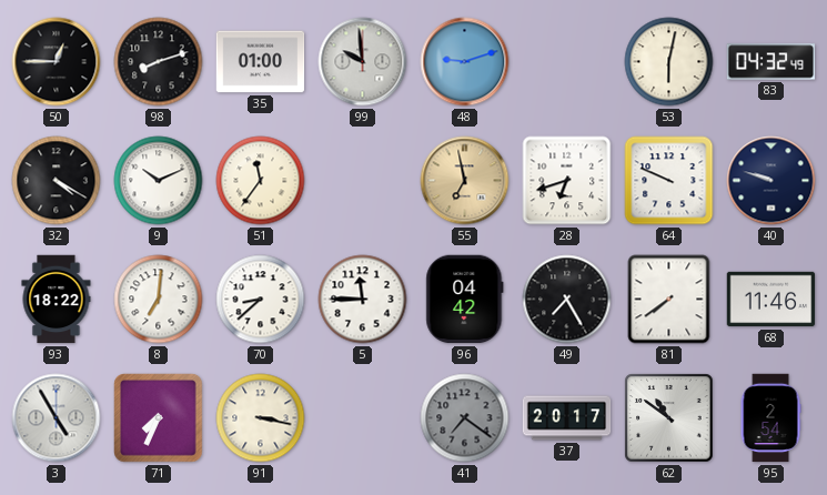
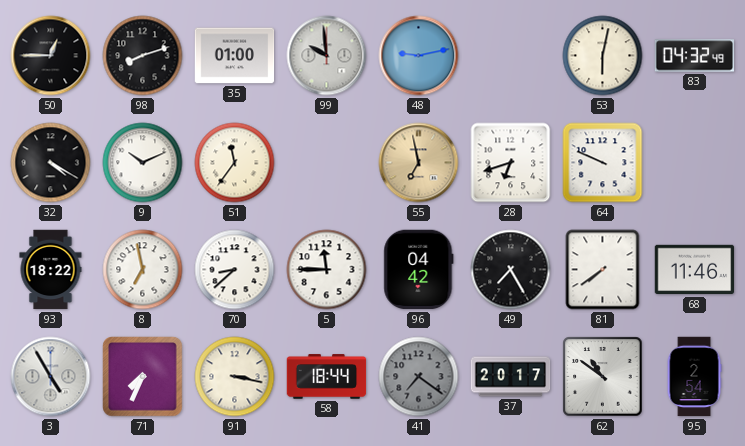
48: 9:12 -> 9:13 (419, 56)
40: 9:48 -> none (771, 181)
8: 7:01 -> 6:58 (143, 270)
58: none -> 18:44 (327, 377)
